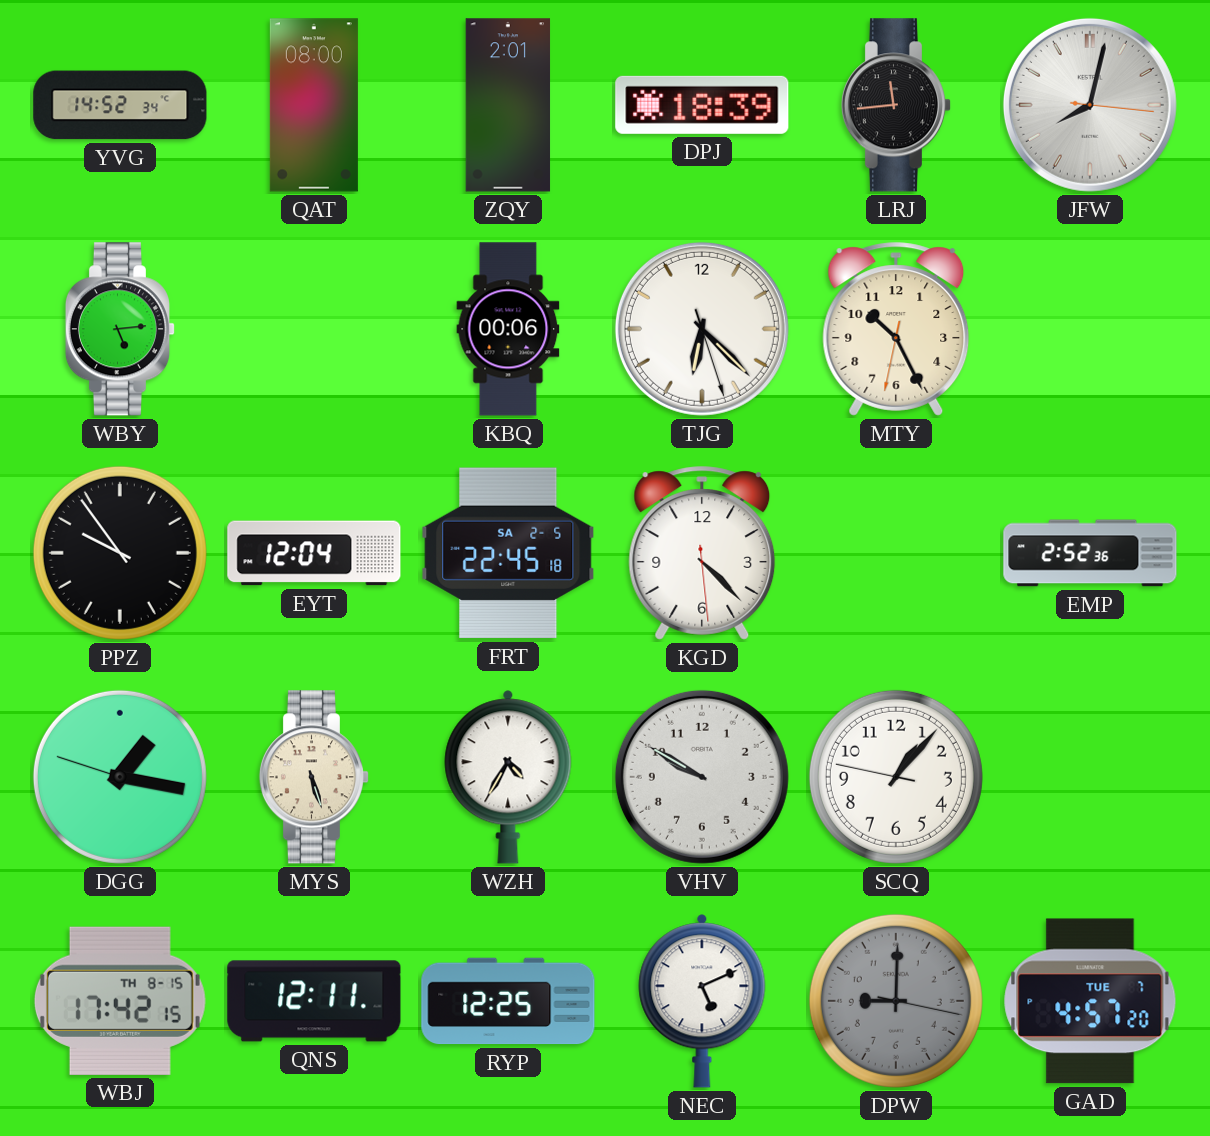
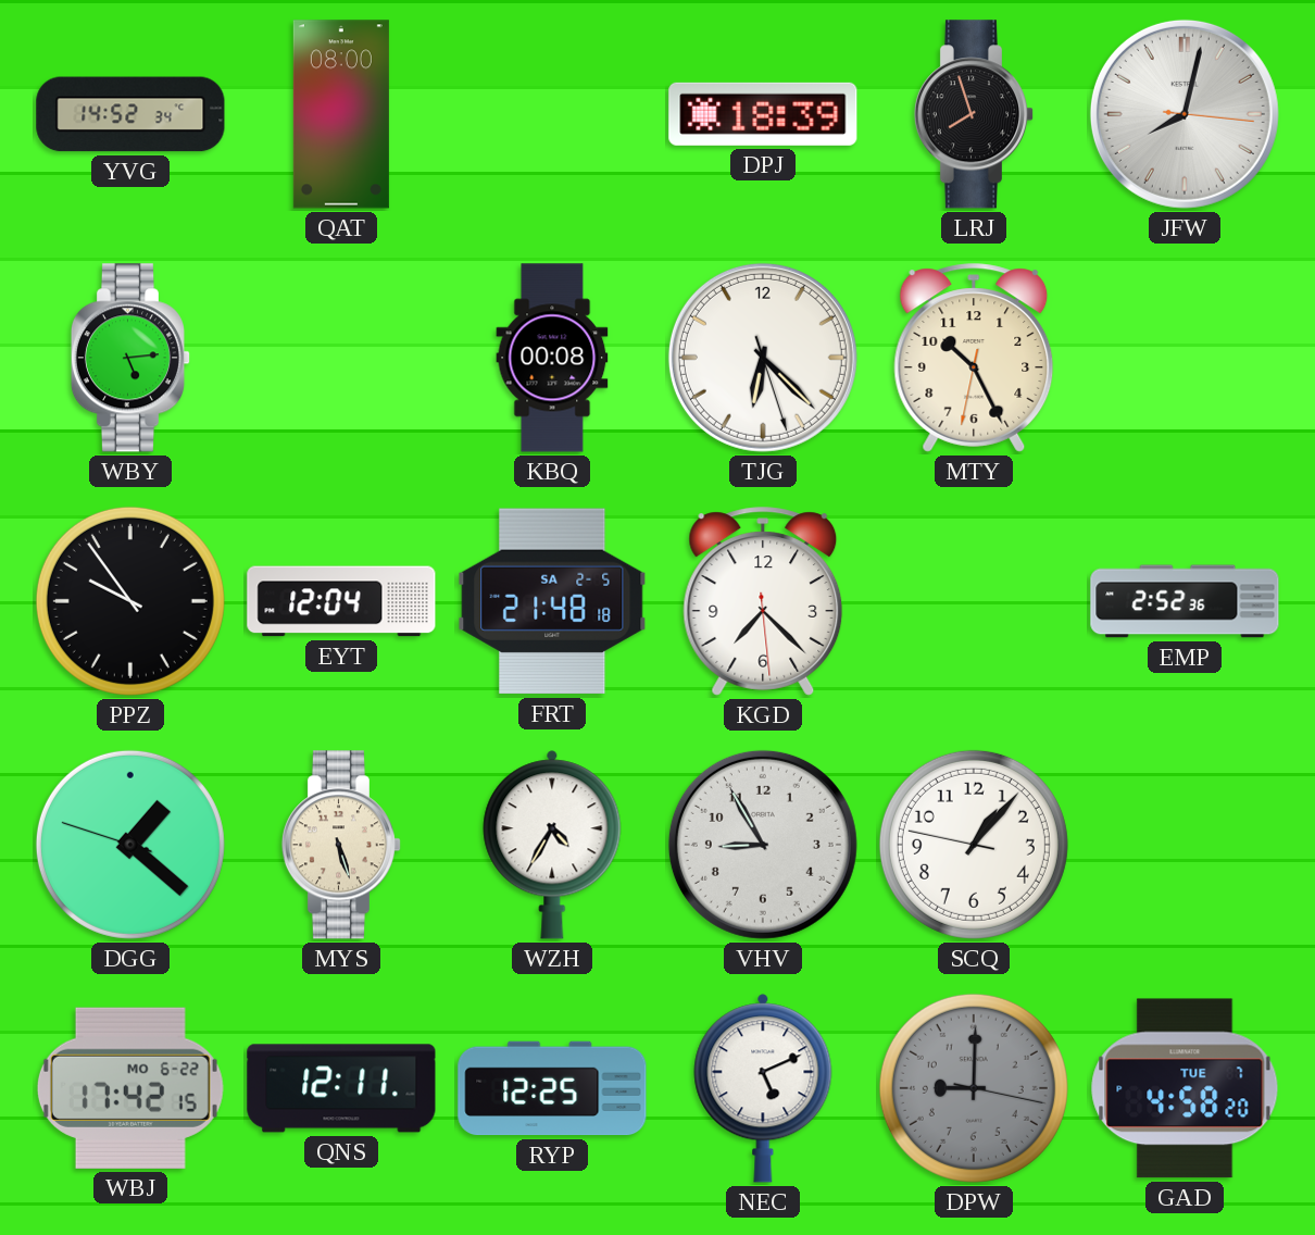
ZQY: 2:01 -> none (508, 105)
LRJ: 11:44 -> 7:57 (974, 114)
KBQ: 00:06 -> 00:08 (552, 358)
FRT: 22:45 -> 21:48 (552, 601)
KGD: 4:22 -> 7:22 (763, 601)
DGG: 1:16 -> 1:21 (130, 845)
VHV: 9:50 -> 8:55 (763, 845)
WBJ date: TH 8-15 -> MO 6-22 (130, 1088)
GAD: 4:57 -> 4:58 (1185, 1088)
